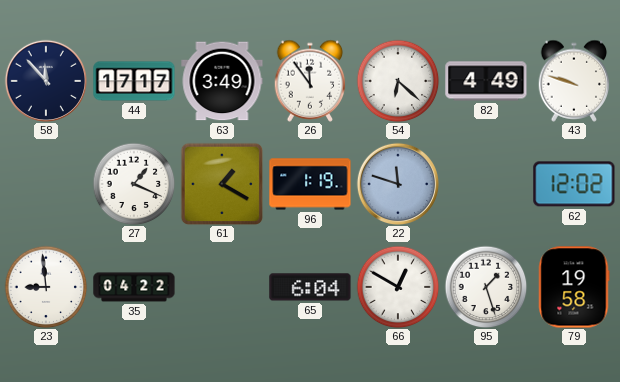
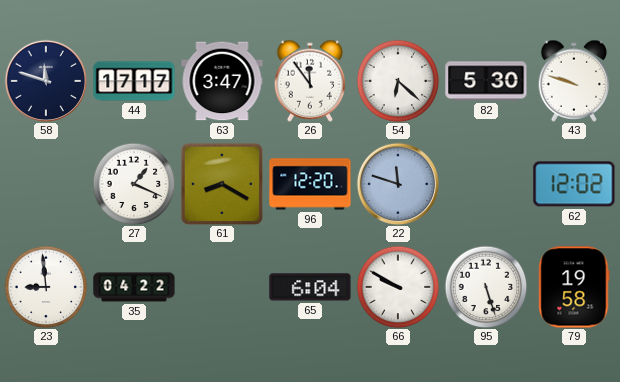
58: 11:53 -> 11:48 (45, 80)
63: 3:49 -> 3:47 (222, 81)
82: 4:49 -> 5:30 (486, 81)
61: 1:20 -> 8:20 (222, 184)
96: 1:19 -> 12:20 (310, 184)
66: 12:50 -> 9:50 (398, 287)
95: 1:27 -> 5:27 (486, 287)
